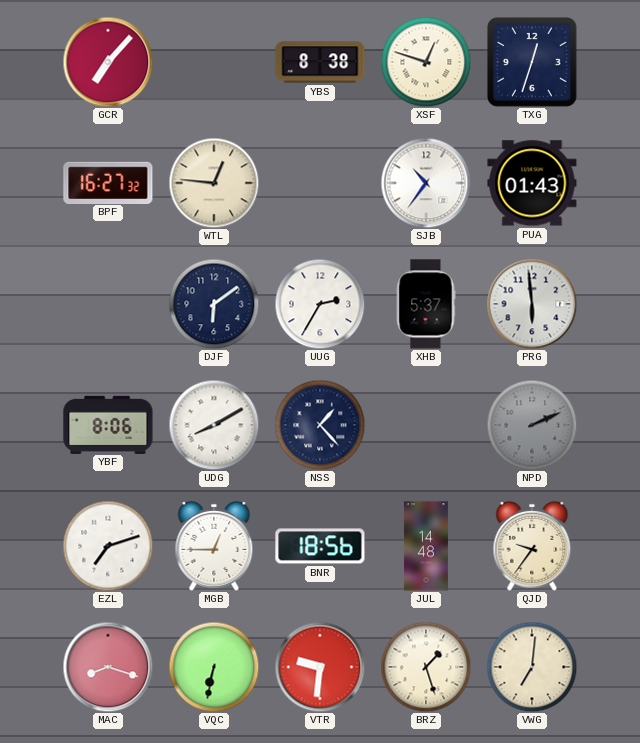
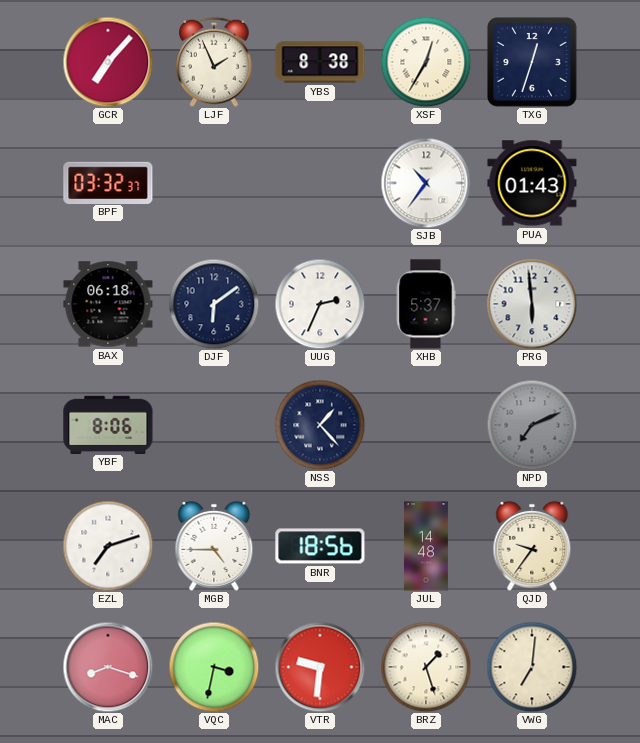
LJF: none -> 1:56 (214, 62)
XSF: 12:48 -> 12:35 (426, 62)
BPF: 16:27 -> 03:32 (108, 182)
WTL: 12:46 -> none (214, 183)
BAX: none -> 06:18 (108, 304)
UUG: 2:35 -> 2:34 (320, 304)
UDG: 8:10 -> none (214, 425)
NPD: 2:11 -> 7:11 (532, 425)
MGB: 12:45 -> 4:45 (214, 546)
VQC: 6:32 -> 3:32 (214, 667)
